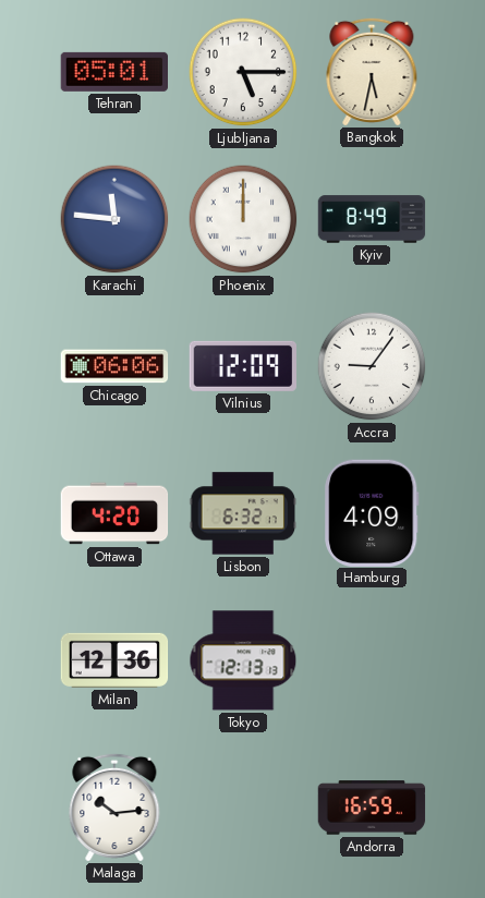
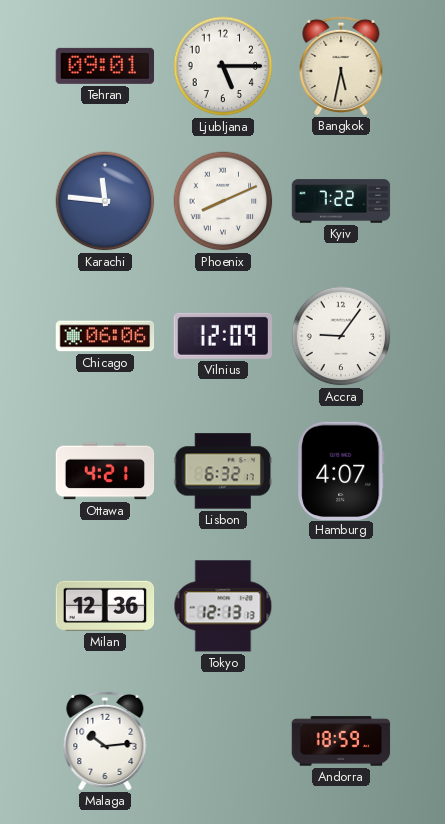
Tehran: 05:01 -> 09:01 (104, 66)
Phoenix: 12:00 -> 8:11 (223, 201)
Kyiv: 8:49 -> 7:22 (341, 201)
Ottawa: 4:20 -> 4:21 (105, 471)
Hamburg: 4:09 -> 4:07 (341, 470)
Andorra: 16:59 -> 18:59 (341, 741)
